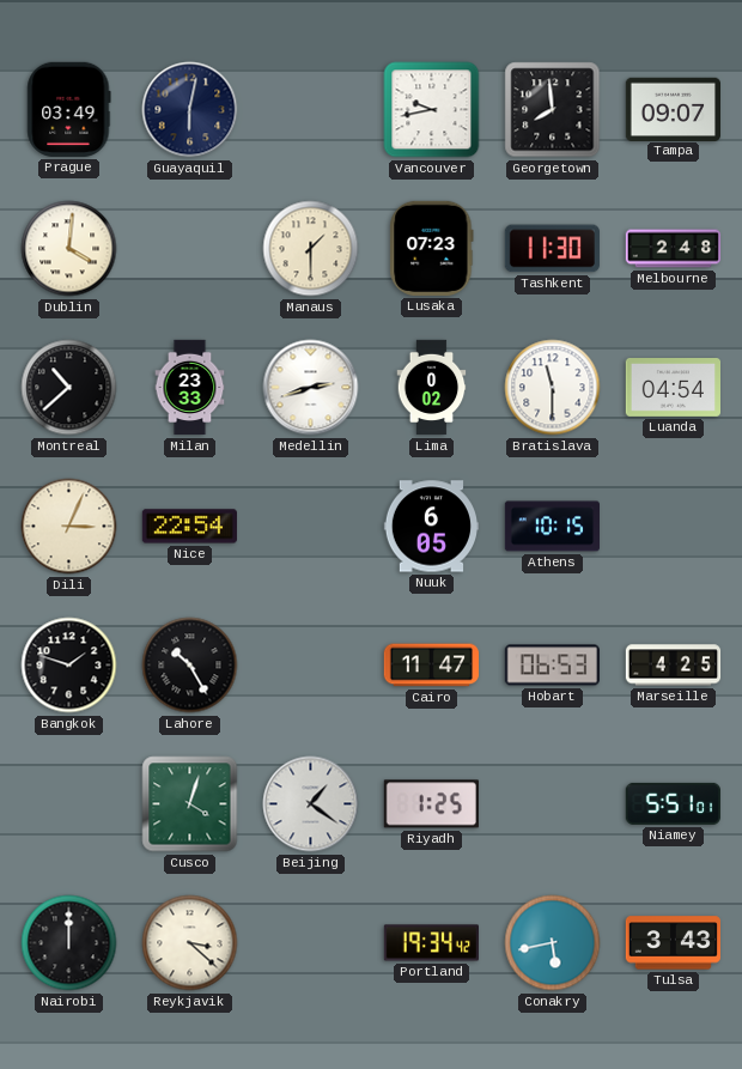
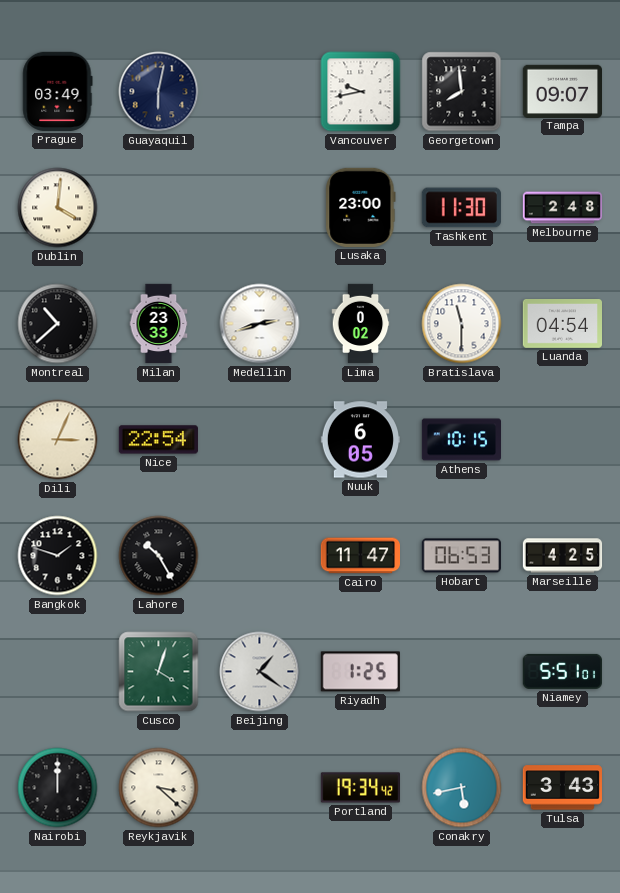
Manaus: 1:30 -> none (311, 249)
Lusaka: 07:23 -> 23:00 (361, 207)
